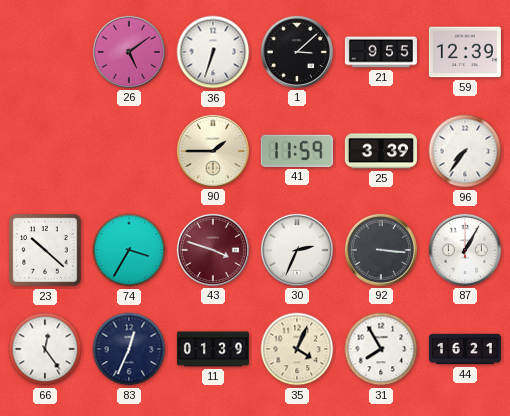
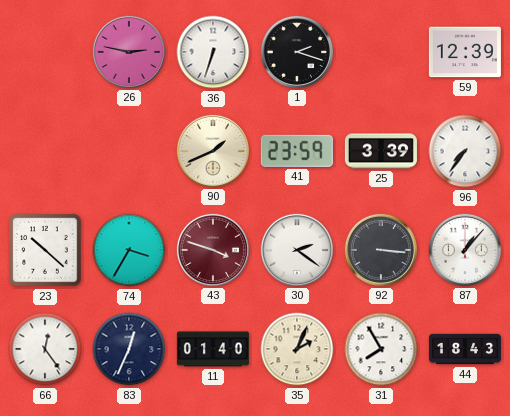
26: 5:09 -> 2:47 (129, 52)
1: 3:08 -> 2:18 (297, 52)
21: 9:55 -> none (381, 52)
90: 1:45 -> 1:41 (213, 151)
41: 11:59 -> 23:59 (297, 151)
30: 2:34 -> 2:21 (297, 250)
87: 1:05 -> 1:07 (465, 250)
11: 01:39 -> 01:40 (213, 349)
35: 4:04 -> 2:04 (297, 349)
44: 16:21 -> 18:43 (465, 349)
